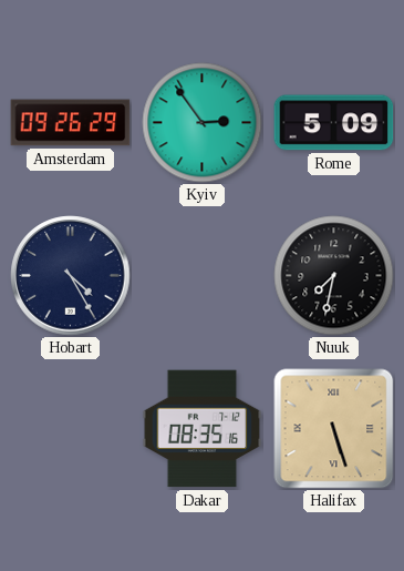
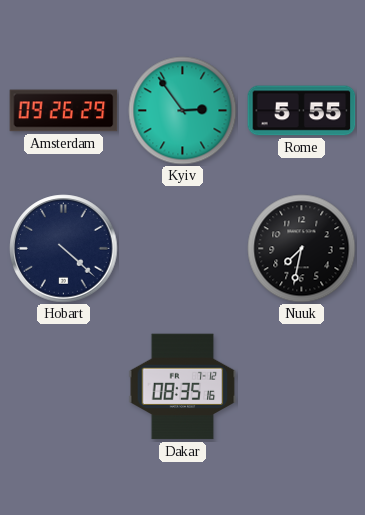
Rome: 5:09 -> 5:55 (302, 111)
Hobart: 4:25 -> 4:22 (64, 249)
Halifax: 5:27 -> none (334, 429)
